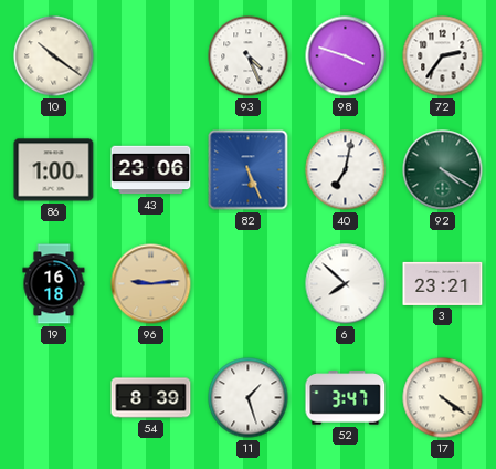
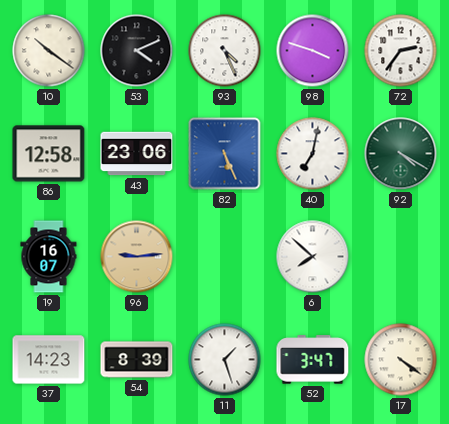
53: none -> 4:11 (137, 51)
86: 1:00 -> 12:58 (49, 154)
19: 16:18 -> 16:07 (49, 257)
3: 23:21 -> none (443, 283)
37: none -> 14:23 (49, 360)
